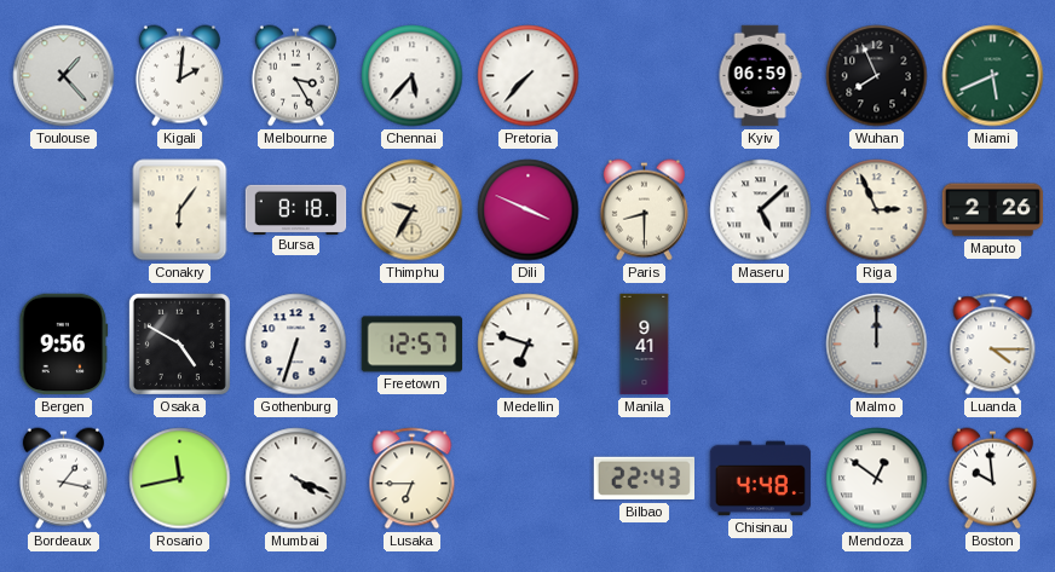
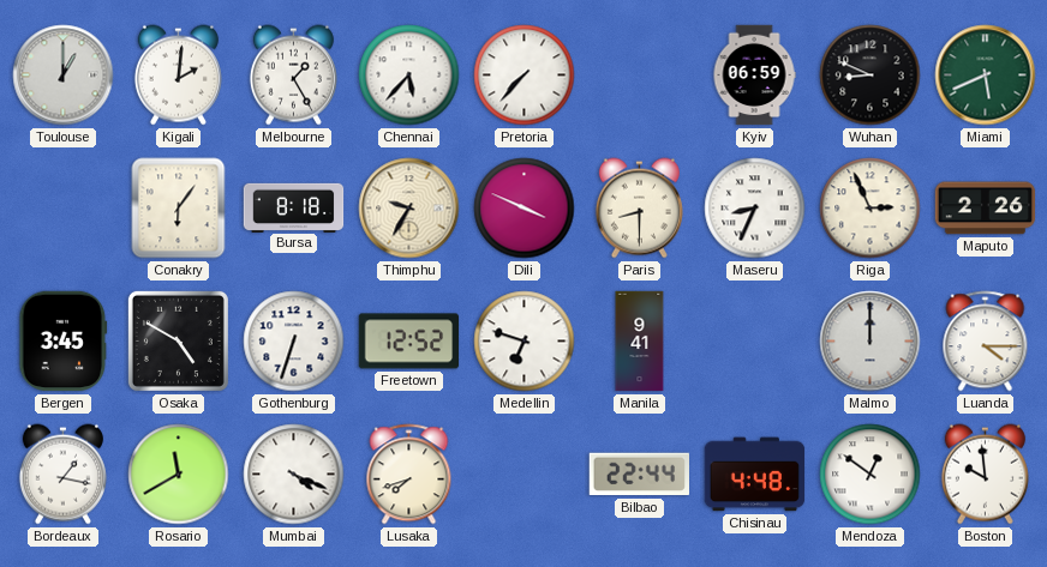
Toulouse: 1:23 -> 1:00 (64, 76)
Melbourne: 3:25 -> 1:25 (293, 76)
Wuhan: 7:56 -> 8:49 (870, 76)
Maseru: 5:08 -> 8:34 (755, 209)
Bergen: 9:56 -> 3:45 (64, 342)
Freetown: 12:57 -> 12:52 (409, 342)
Rosario: 11:43 -> 11:40 (179, 475)
Lusaka: 6:45 -> 7:42 (409, 475)
Bilbao: 22:43 -> 22:44 (639, 475)
